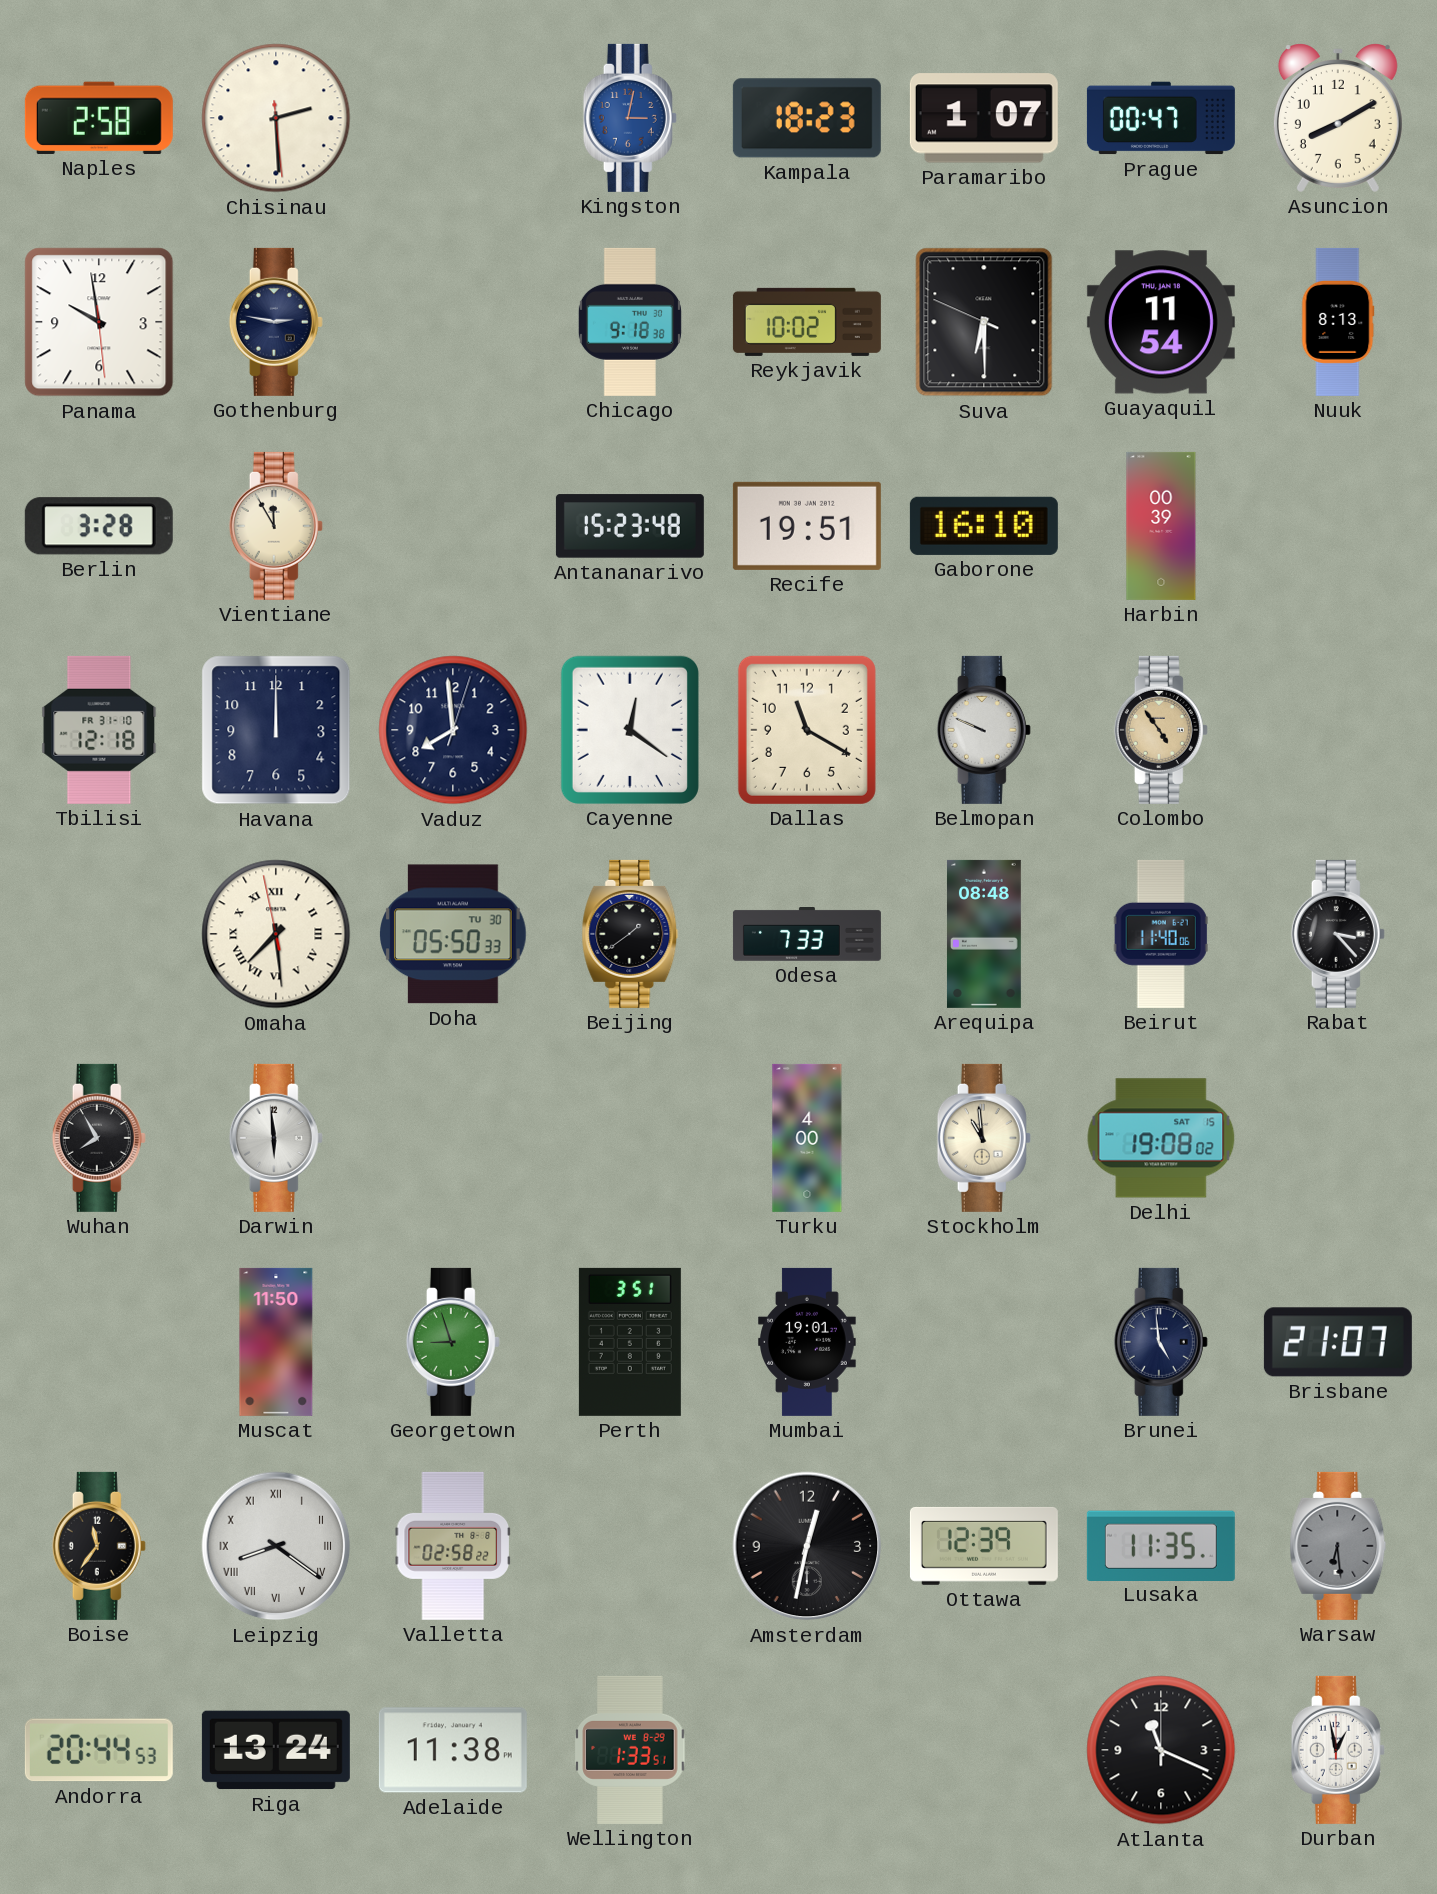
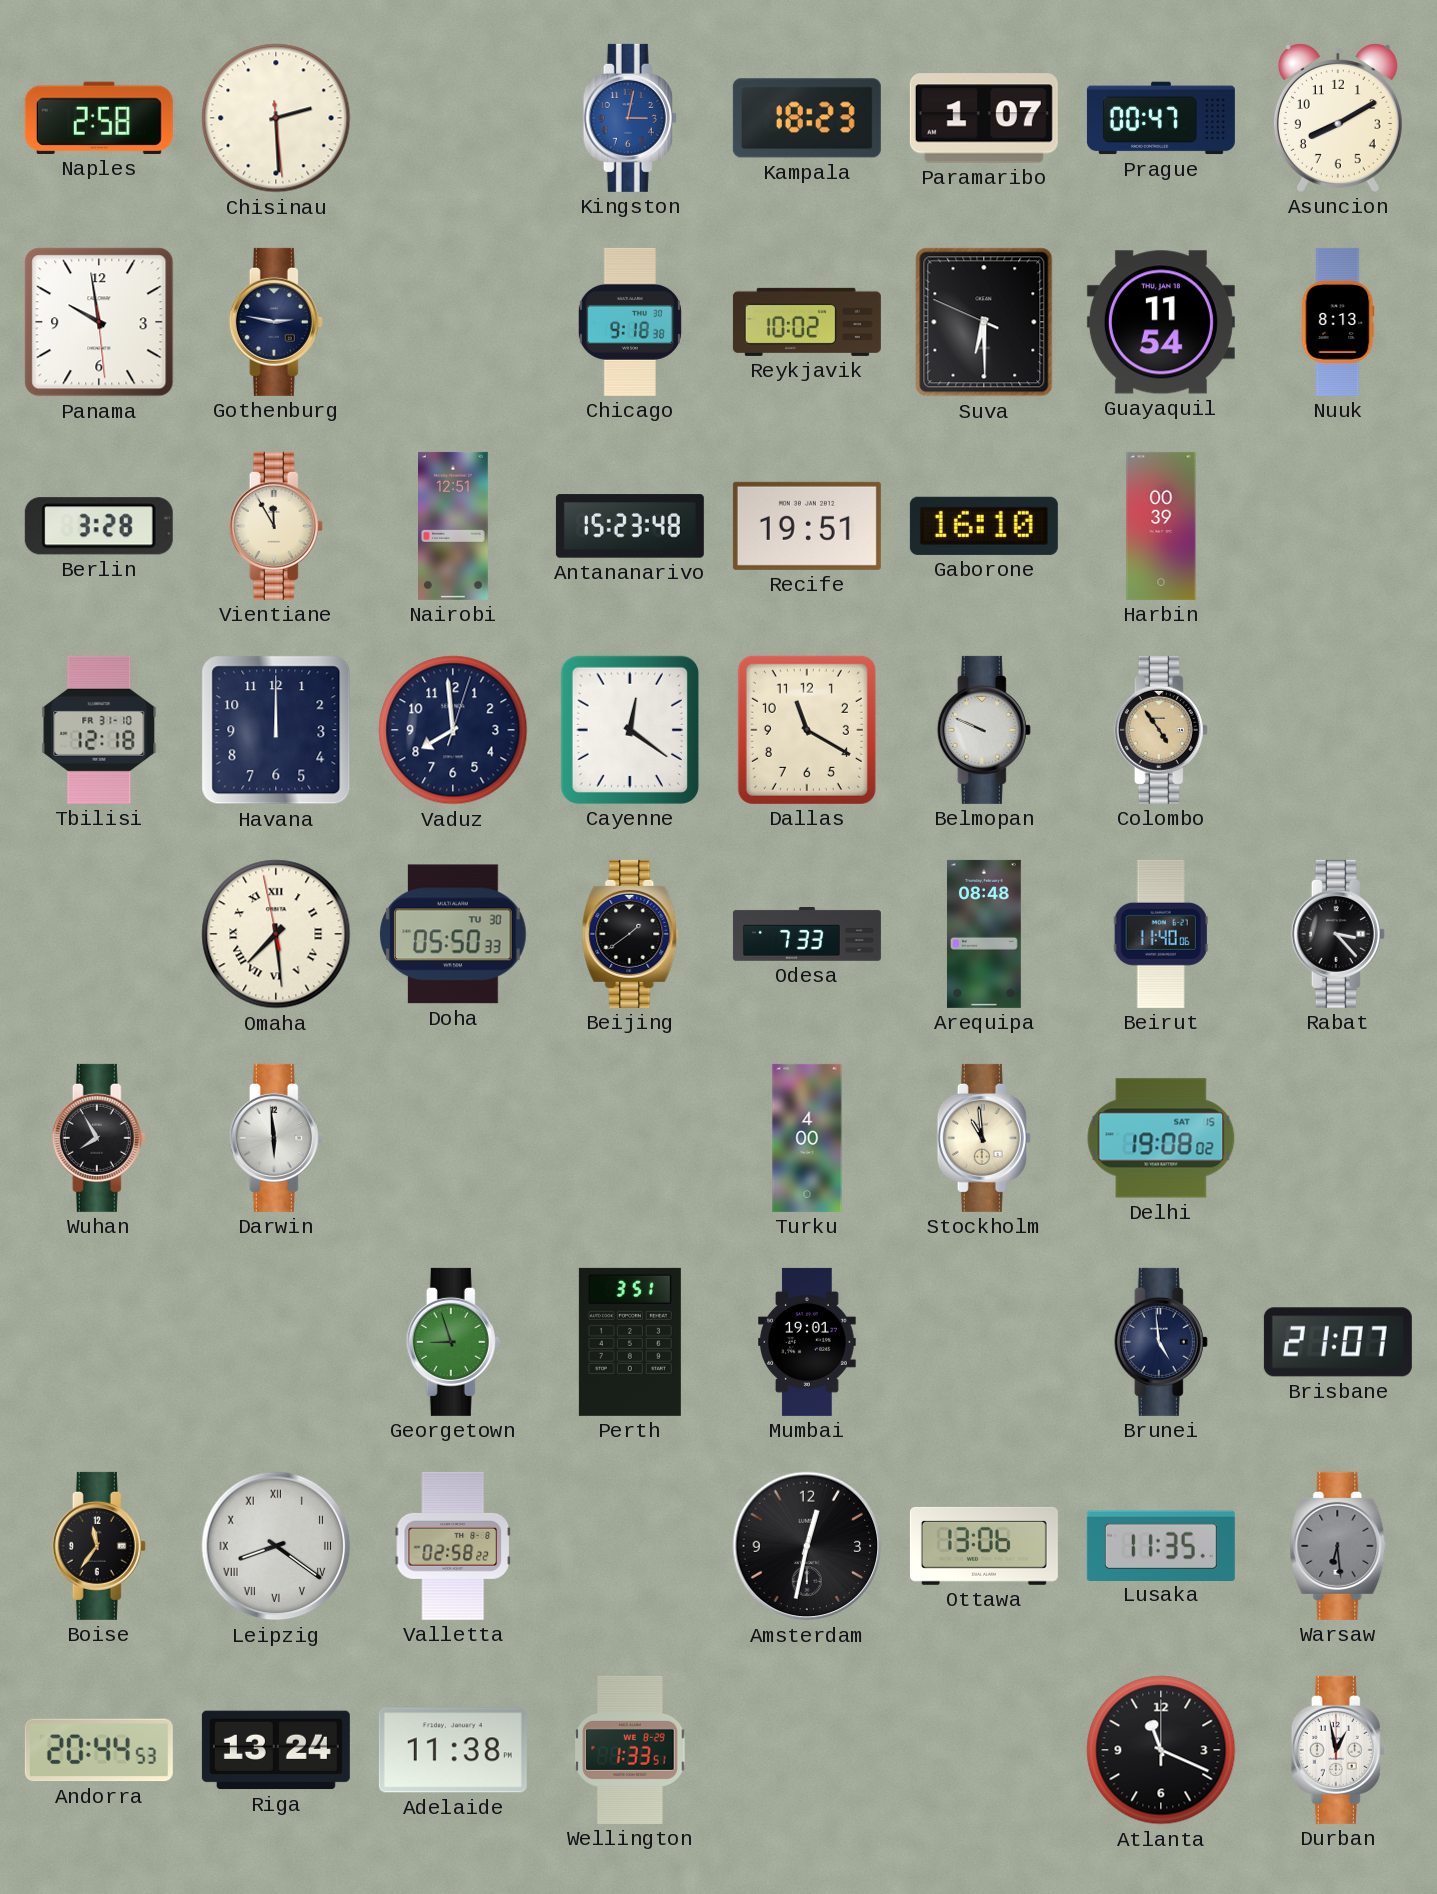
Nairobi: none -> 12:51 (454, 526)
Muscat: 11:50 -> none (276, 1342)
Ottawa: 12:39 -> 13:06 (984, 1546)
